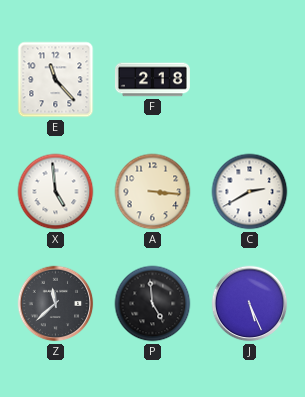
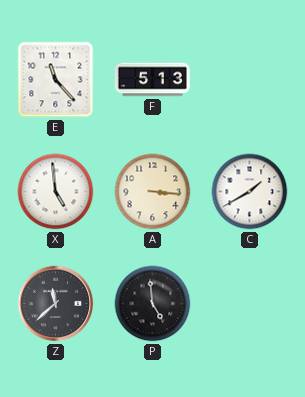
F: 2:18 -> 5:13 (152, 80)
C: 2:40 -> 1:40 (250, 192)
J: 5:26 -> none (250, 304)
